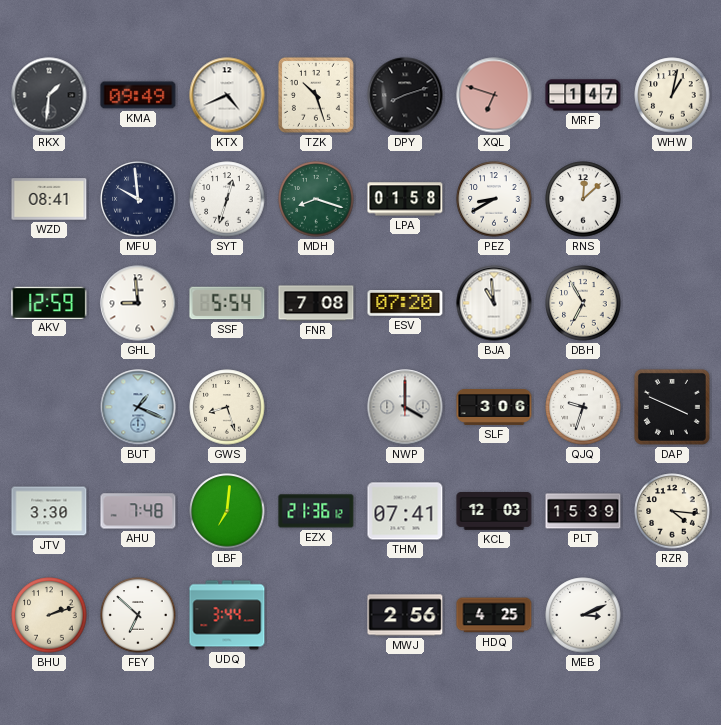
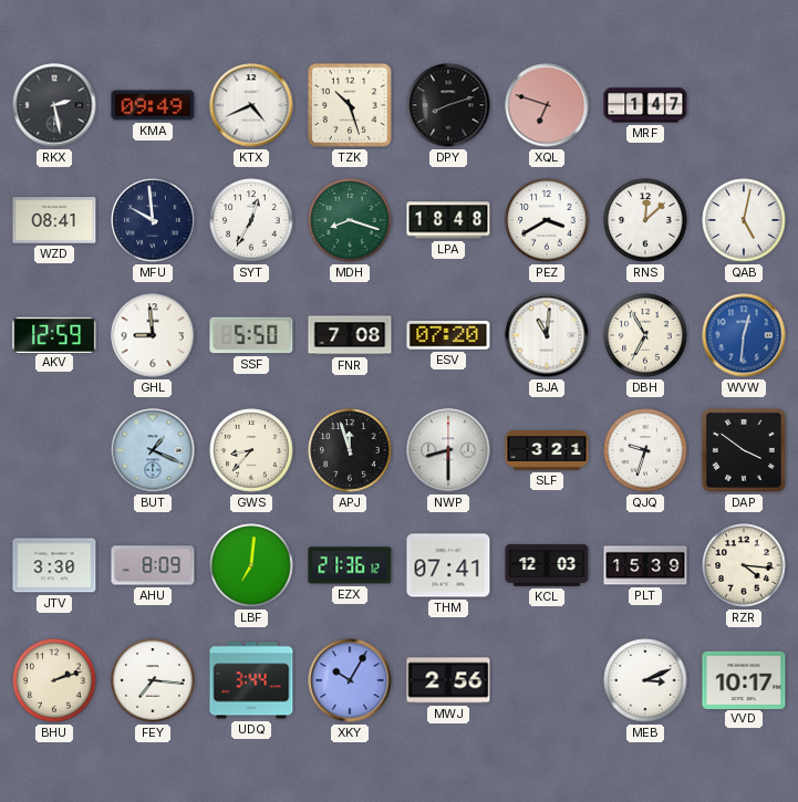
RKX: 1:31 -> 2:28 (54, 105)
WHW: 1:02 -> none (672, 95)
SYT: 12:33 -> 12:35 (251, 220)
LPA: 01:58 -> 18:48 (448, 220)
PEZ: 8:40 -> 3:40 (547, 220)
QAB: none -> 5:02 (744, 220)
SSF: 5:54 -> 5:50 (251, 335)
BJA: 10:59 -> 11:01 (547, 335)
WVW: none -> 12:31 (744, 335)
GWS: 8:27 -> 8:37 (251, 450)
APJ: none -> 11:57 (350, 450)
NWP: 4:00 -> 8:30 (448, 450)
SLF: 3:06 -> 3:21 (547, 450)
DAP: 3:49 -> 3:51 (744, 450)
AHU: 7:48 -> 8:09 (153, 565)
FEY: 6:52 -> 7:16 (153, 680)
XKY: none -> 10:05 (350, 680)
HDQ: 4:25 -> none (494, 615)
VVD: none -> 10:17 (744, 679)
